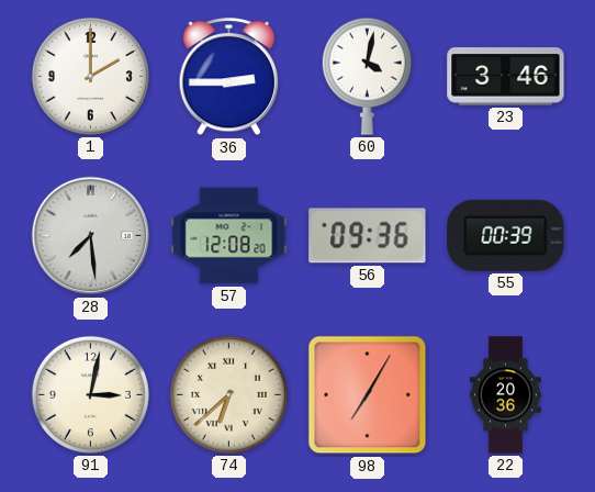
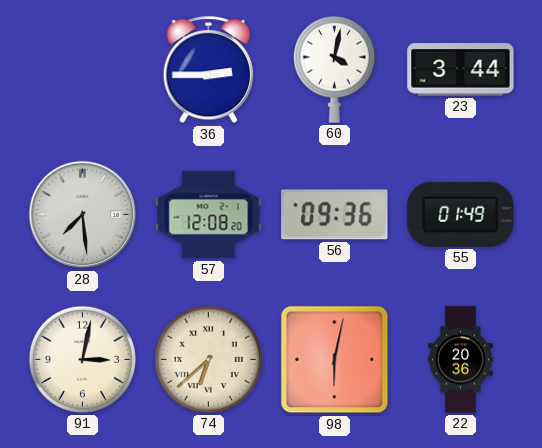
1: 2:00 -> none (90, 76)
23: 3:46 -> 3:44 (461, 70)
55: 00:39 -> 01:49 (461, 214)
98: 7:05 -> 6:02 (335, 360)
